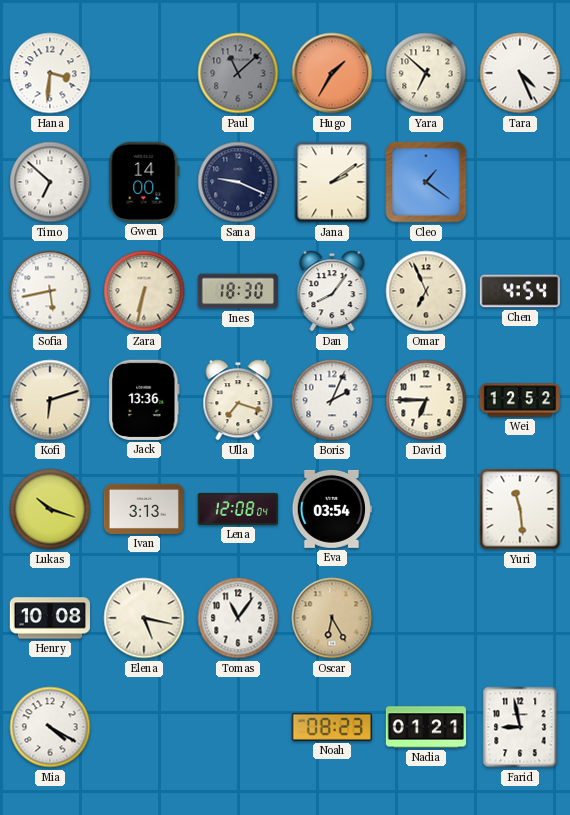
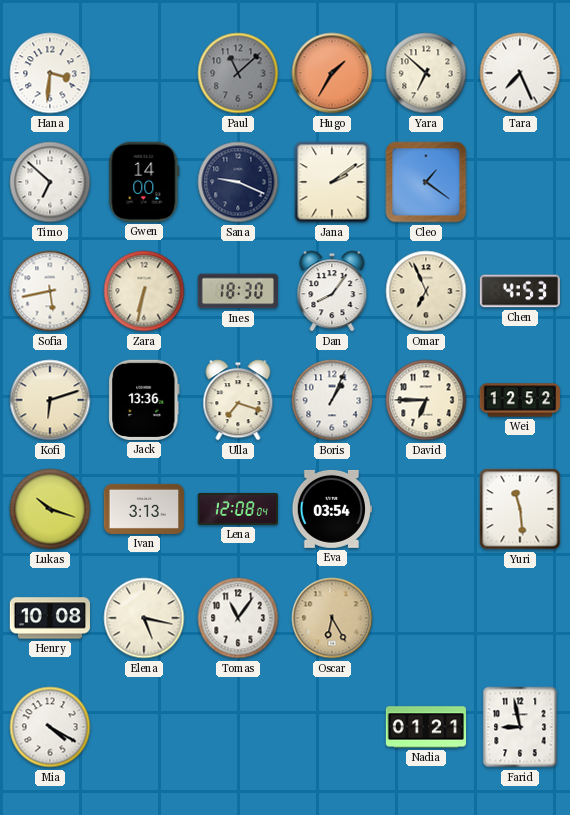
Tara: 4:26 -> 7:26 (520, 73)
Chen: 4:54 -> 4:53 (519, 291)
Boris: 2:04 -> 1:04 (332, 400)
Noah: 08:23 -> none (332, 727)
